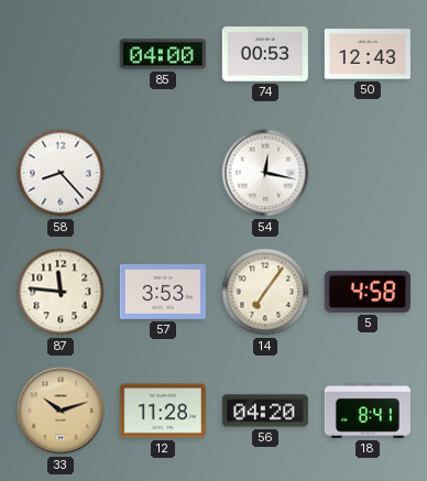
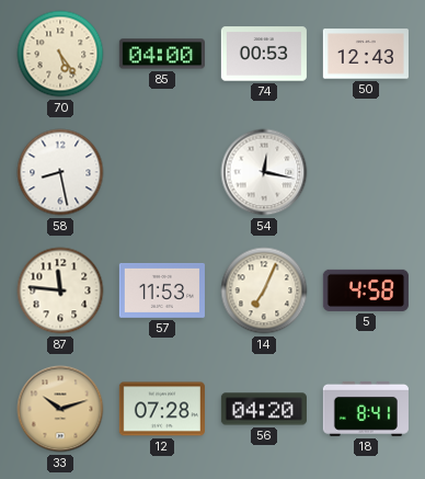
70: none -> 5:24 (60, 54)
58: 8:23 -> 8:28 (60, 172)
57: 3:53 -> 11:53 (162, 290)
14: 7:06 -> 7:04 (264, 290)
12: 11:28 -> 07:28 (162, 409)
